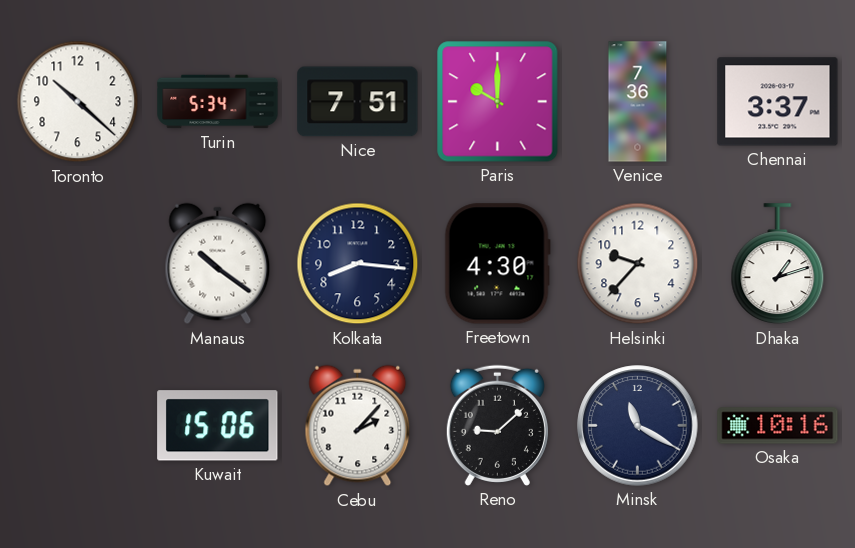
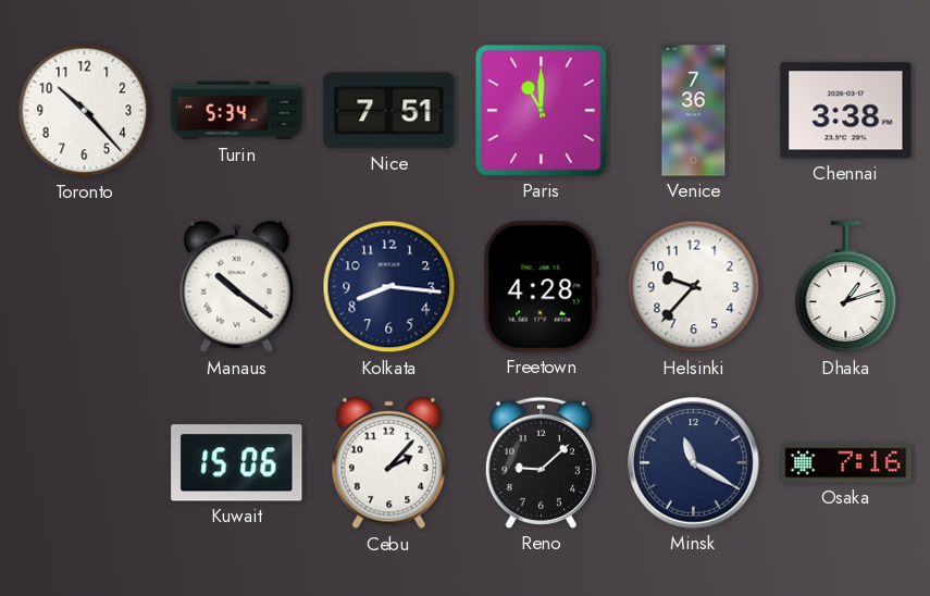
Toronto: 10:22 -> 10:23 (85, 111)
Paris: 10:00 -> 11:00 (542, 111)
Chennai: 3:37 -> 3:38 (846, 111)
Freetown: 4:30 -> 4:28 (541, 287)
Osaka: 10:16 -> 7:16 (846, 463)
